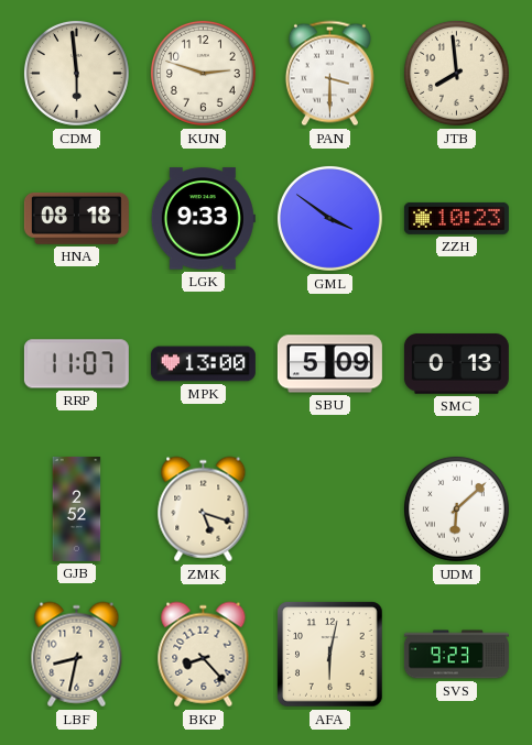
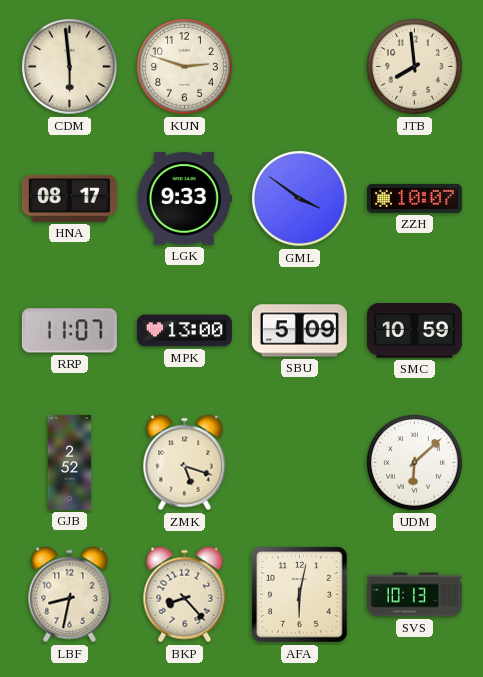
PAN: 3:30 -> none (329, 74)
HNA: 08:18 -> 08:17 (69, 198)
ZZH: 10:23 -> 10:07 (414, 198)
SMC: 0:13 -> 10:59 (414, 331)
SVS: 9:23 -> 10:13 (414, 595)
